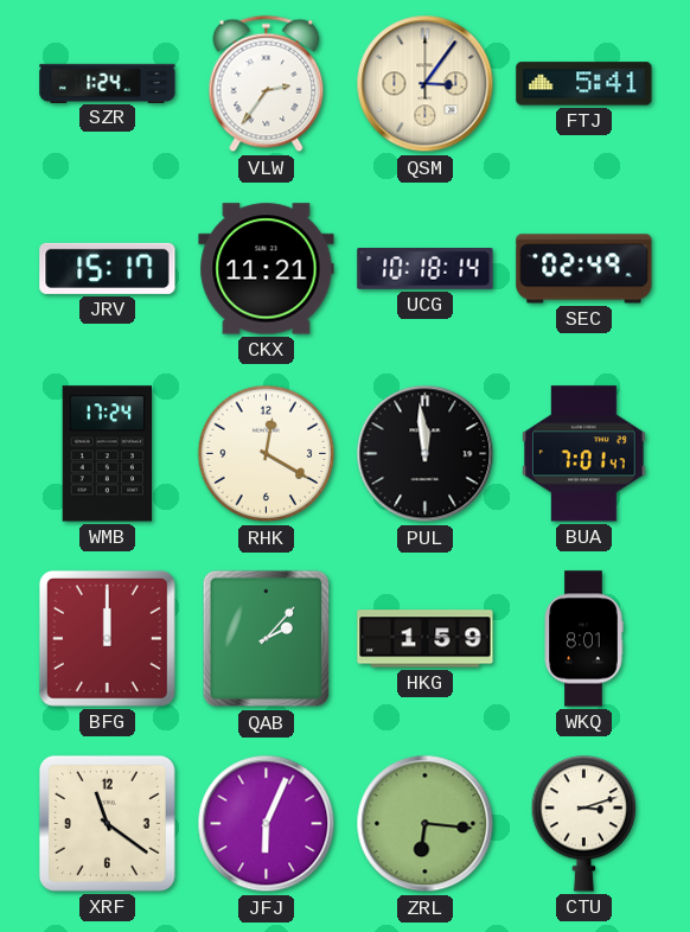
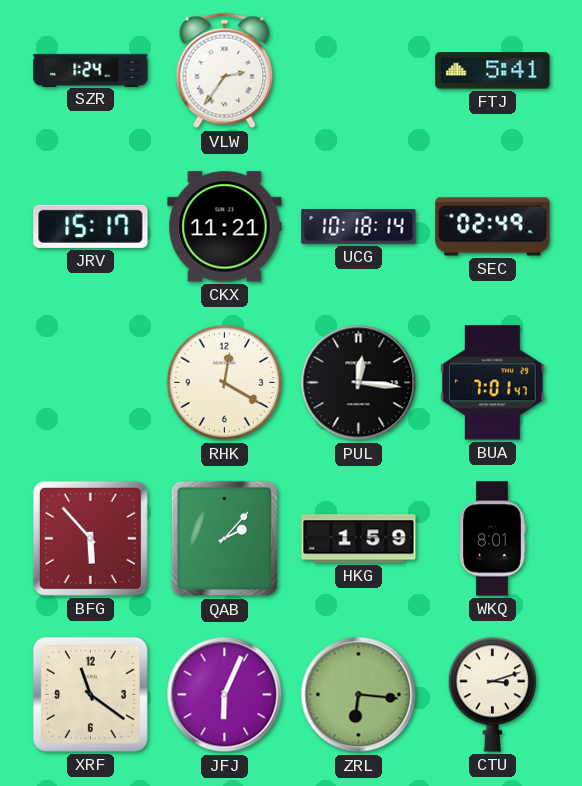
QSM: 3:06 -> none (426, 84)
WMB: 17:24 -> none (108, 454)
PUL: 11:59 -> 12:16 (359, 383)
BFG: 12:00 -> 5:53 (90, 538)
